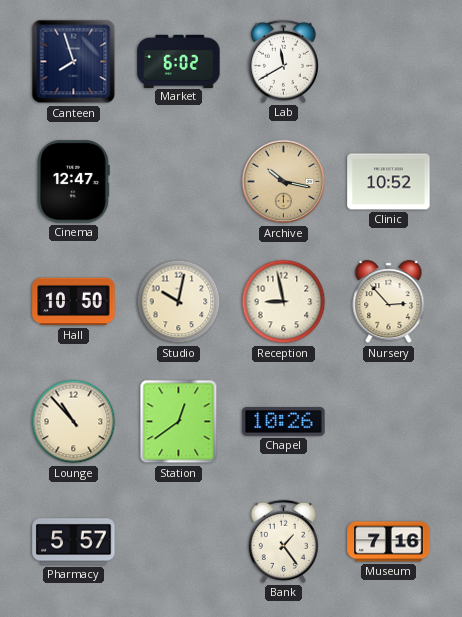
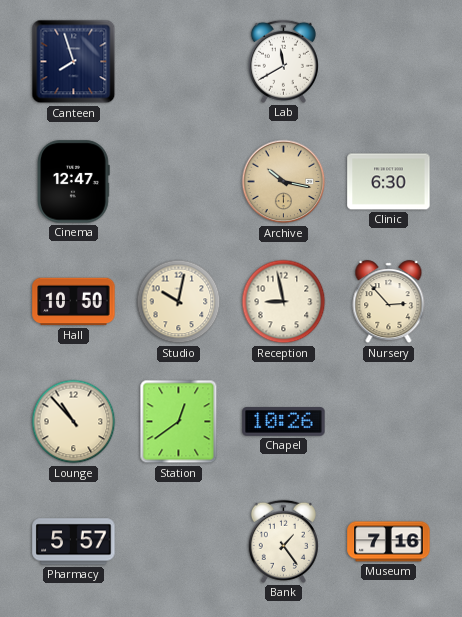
Market: 6:02 -> none (179, 61)
Clinic: 10:52 -> 6:30 (389, 182)
